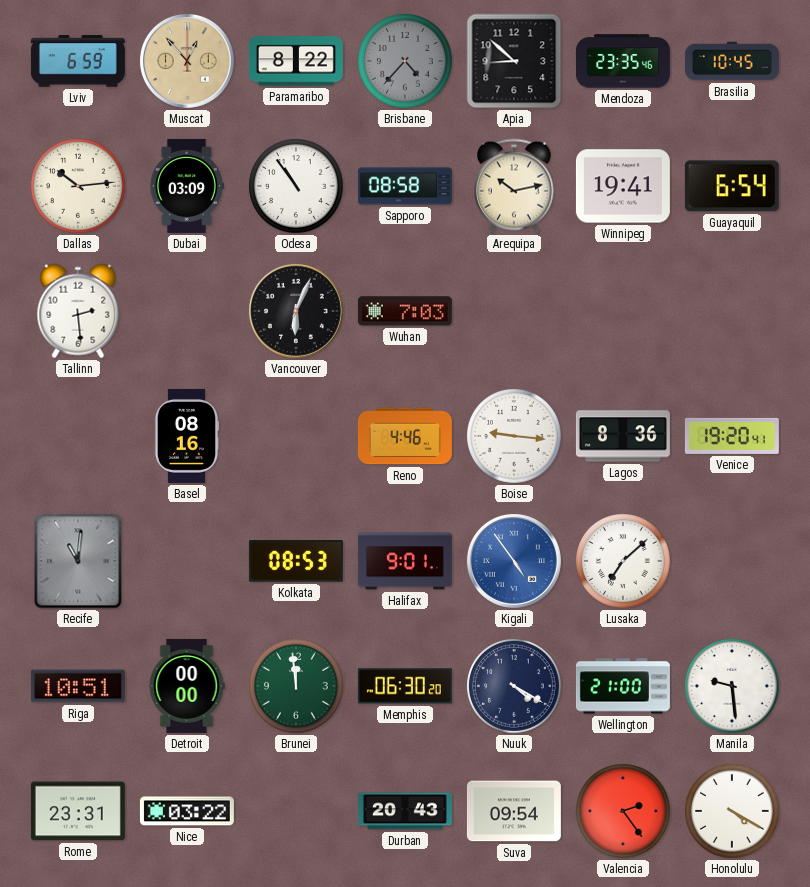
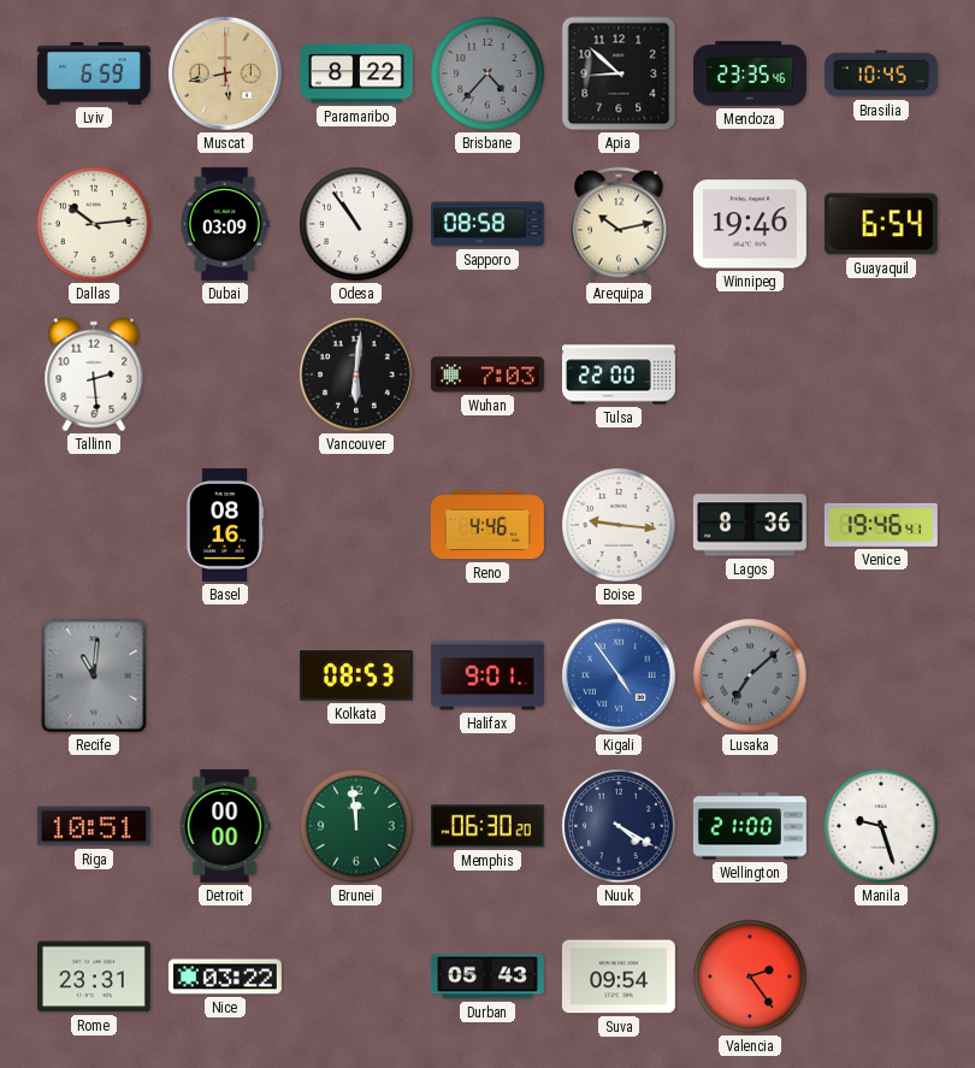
Muscat: 12:53 -> 5:43 (225, 73)
Winnipeg: 19:41 -> 19:46 (750, 224)
Vancouver: 6:04 -> 6:01 (356, 374)
Tulsa: none -> 22:00 (619, 374)
Venice: 19:20 -> 19:46 (881, 525)
Lusaka dial: white -> grey (751, 677)
Manila: 9:29 -> 9:27 (882, 827)
Durban: 20:43 -> 05:43 (487, 976)
Honolulu: 4:20 -> none (733, 812)
